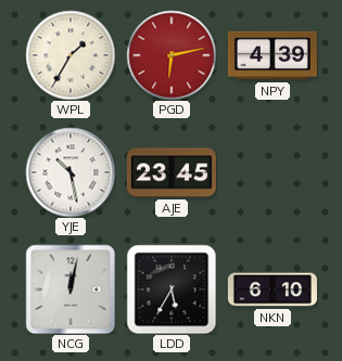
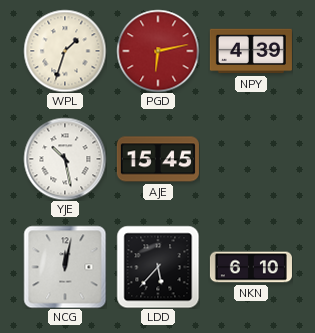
WPL: 1:35 -> 1:33 (65, 51)
AJE: 23:45 -> 15:45 (158, 159)
LDD: 5:35 -> 5:37 (158, 267)
